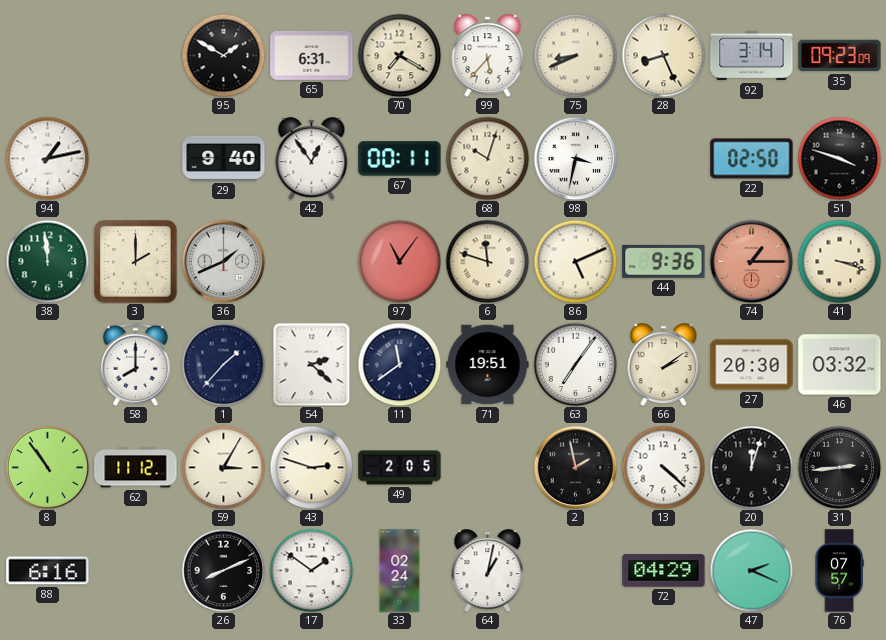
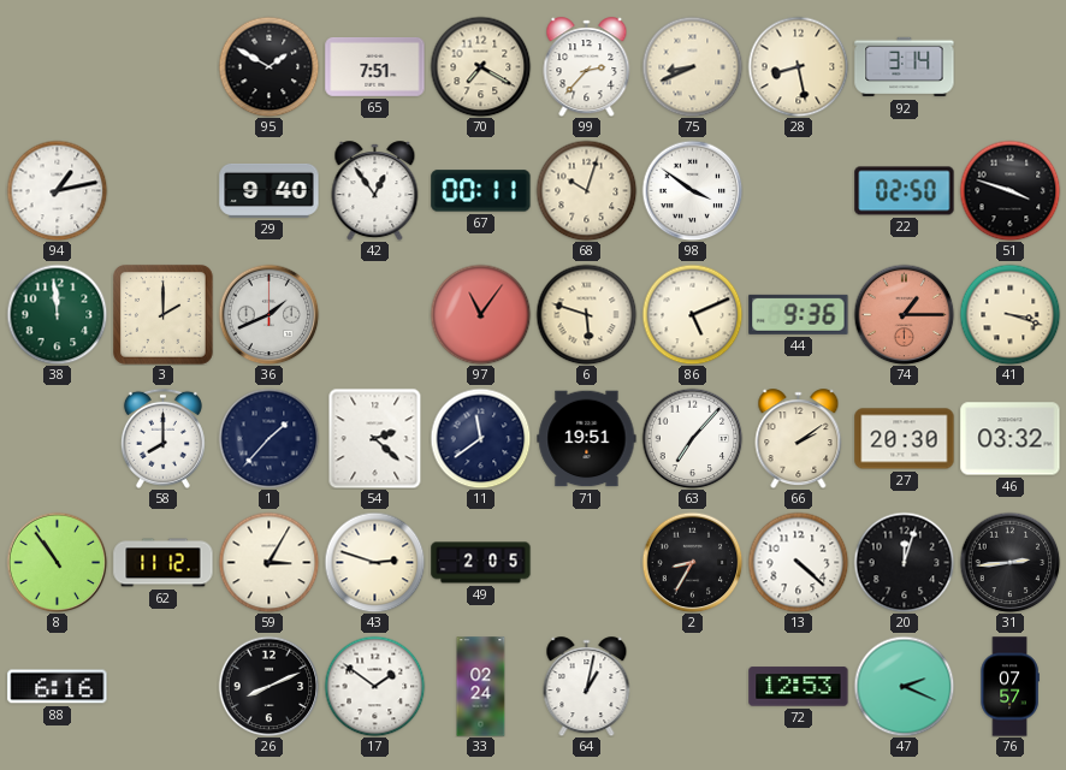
65: 6:31 -> 7:51 (375, 67)
99: 5:37 -> 2:37 (587, 67)
28: 8:26 -> 8:28 (798, 66)
35: 09:23 -> none (840, 56)
98: 3:32 -> 3:51 (692, 190)
6: 11:48 -> 5:48 (586, 314)
63: 7:06 -> 7:07 (692, 438)
2: 1:58 -> 8:35 (692, 562)
72: 04:29 -> 12:53 (799, 687)
